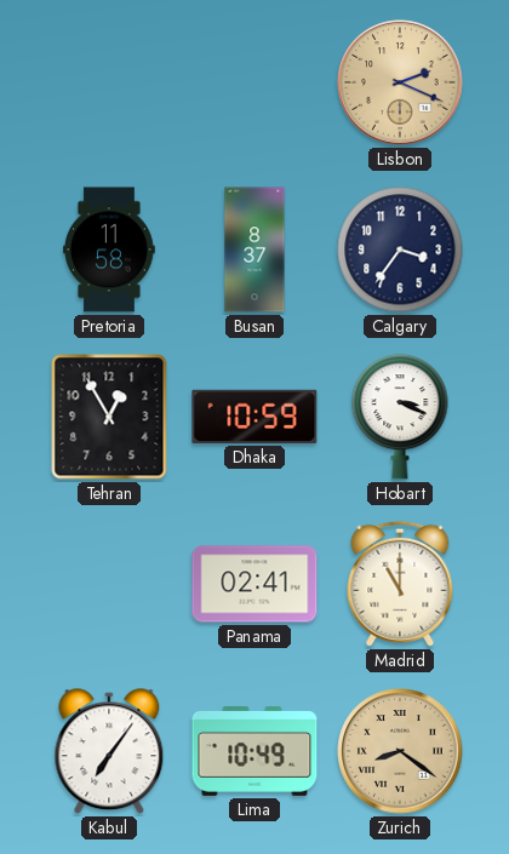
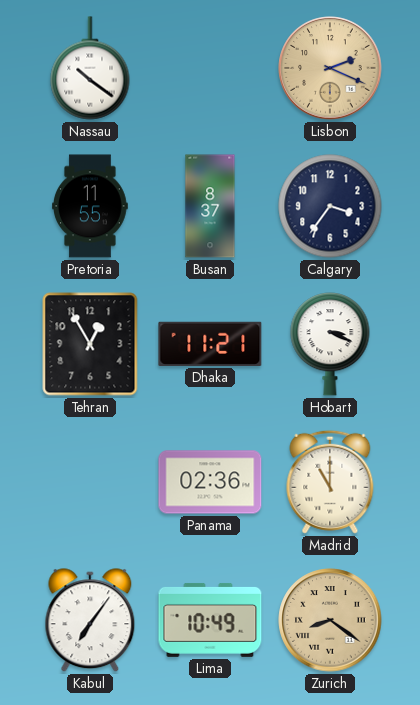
Nassau: none -> 10:21 (90, 68)
Pretoria: 11:58 -> 11:55 (91, 206)
Dhaka: 10:59 -> 11:21 (210, 344)
Panama: 02:41 -> 02:36 (210, 482)
